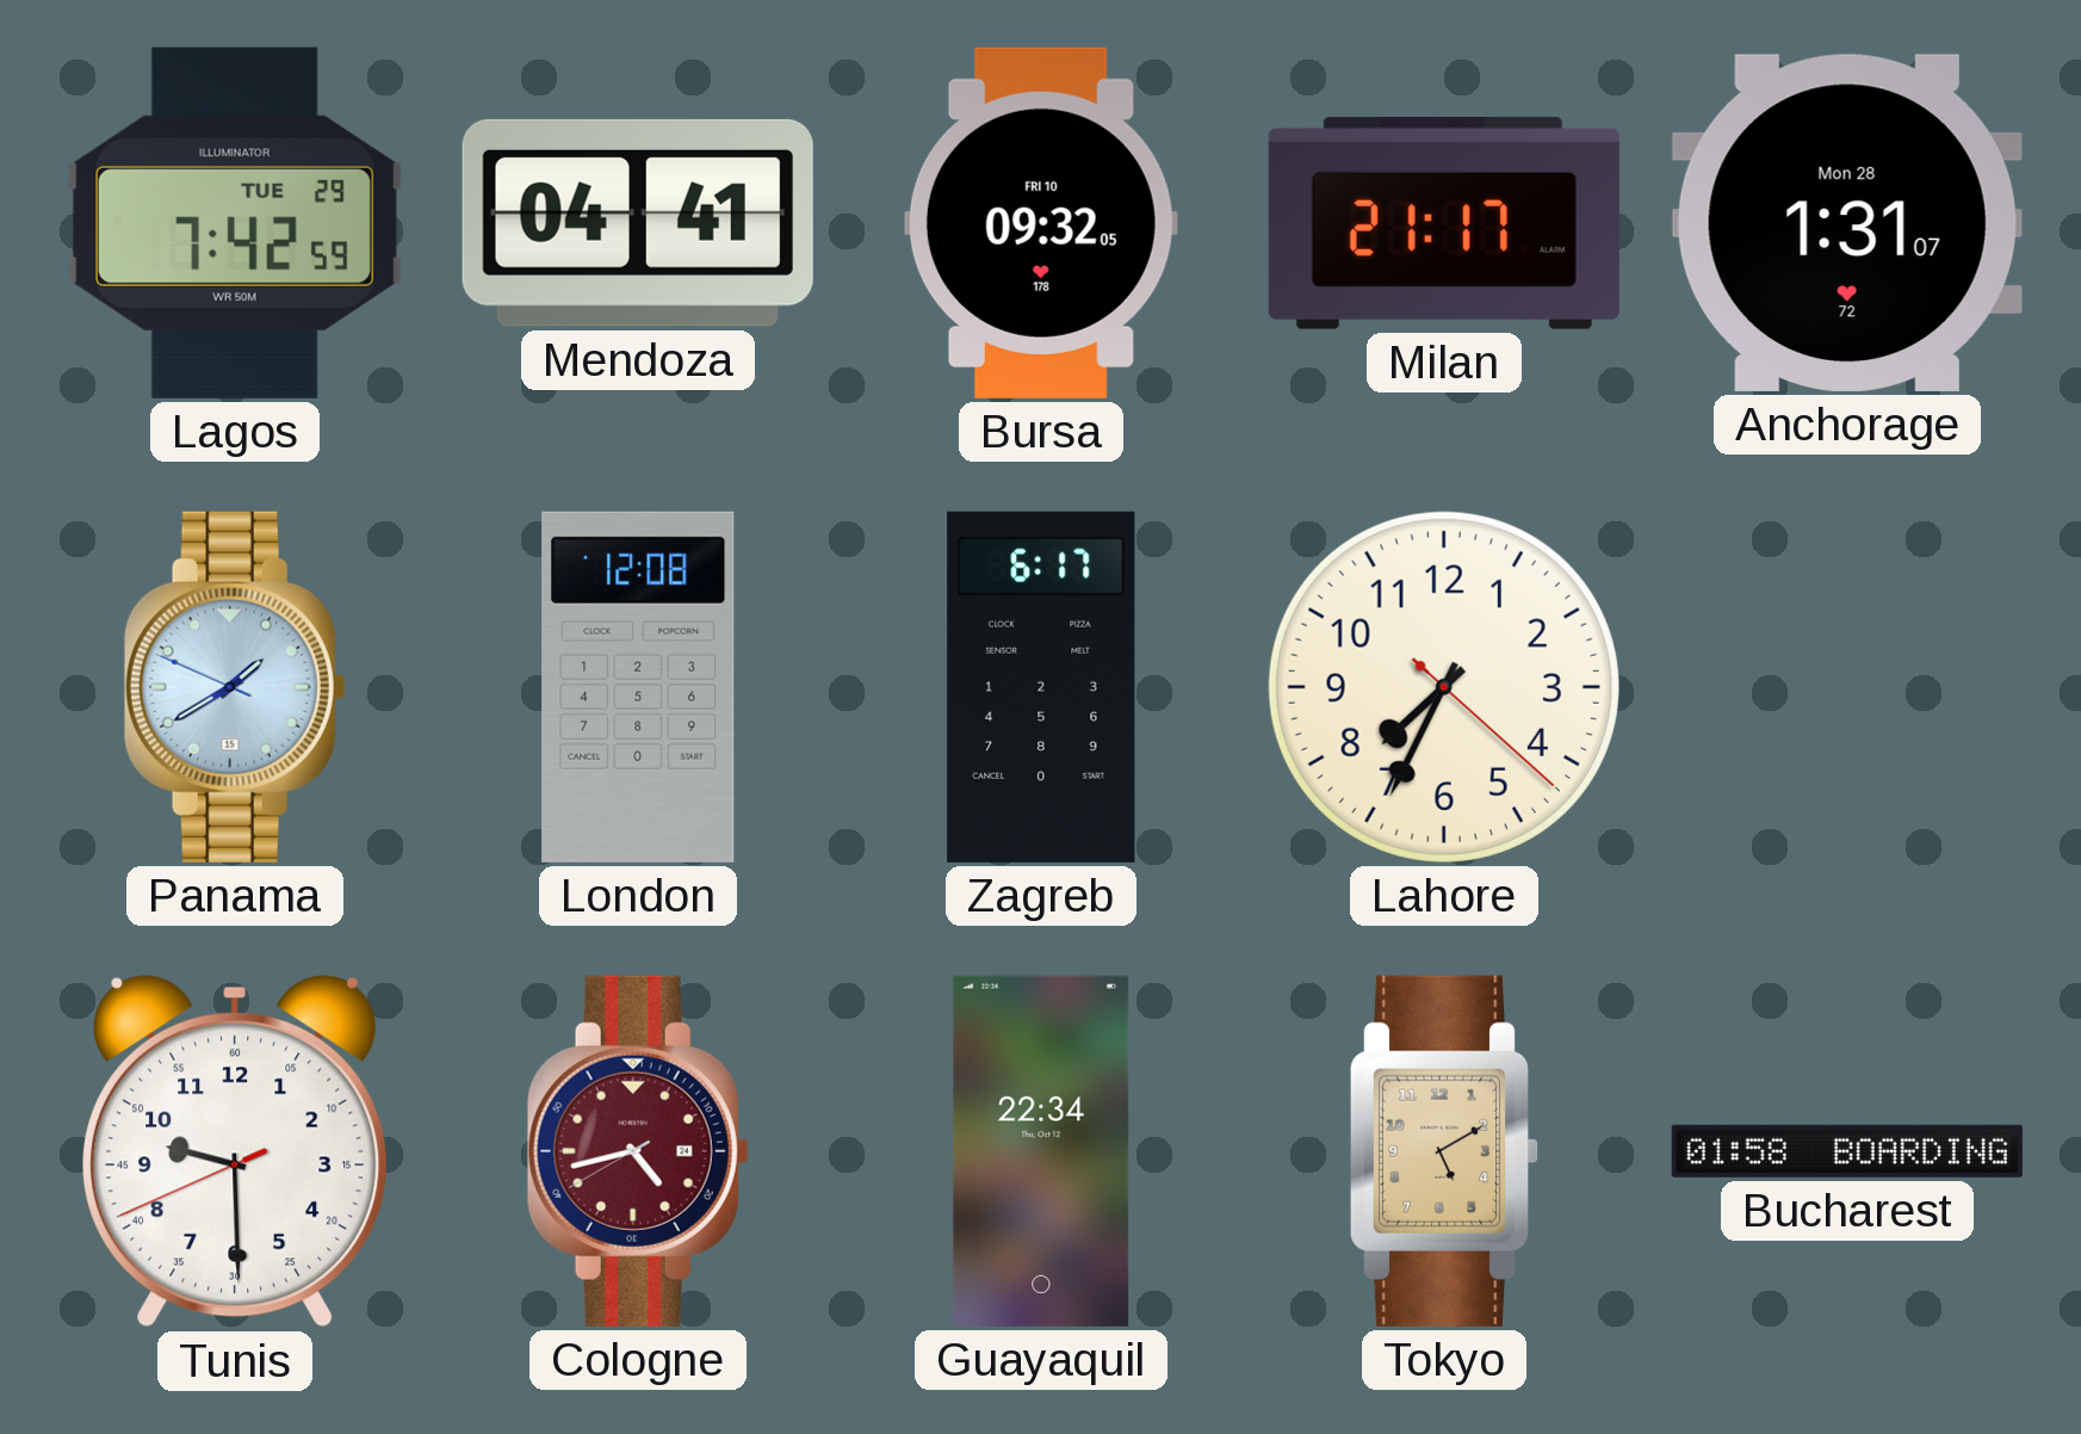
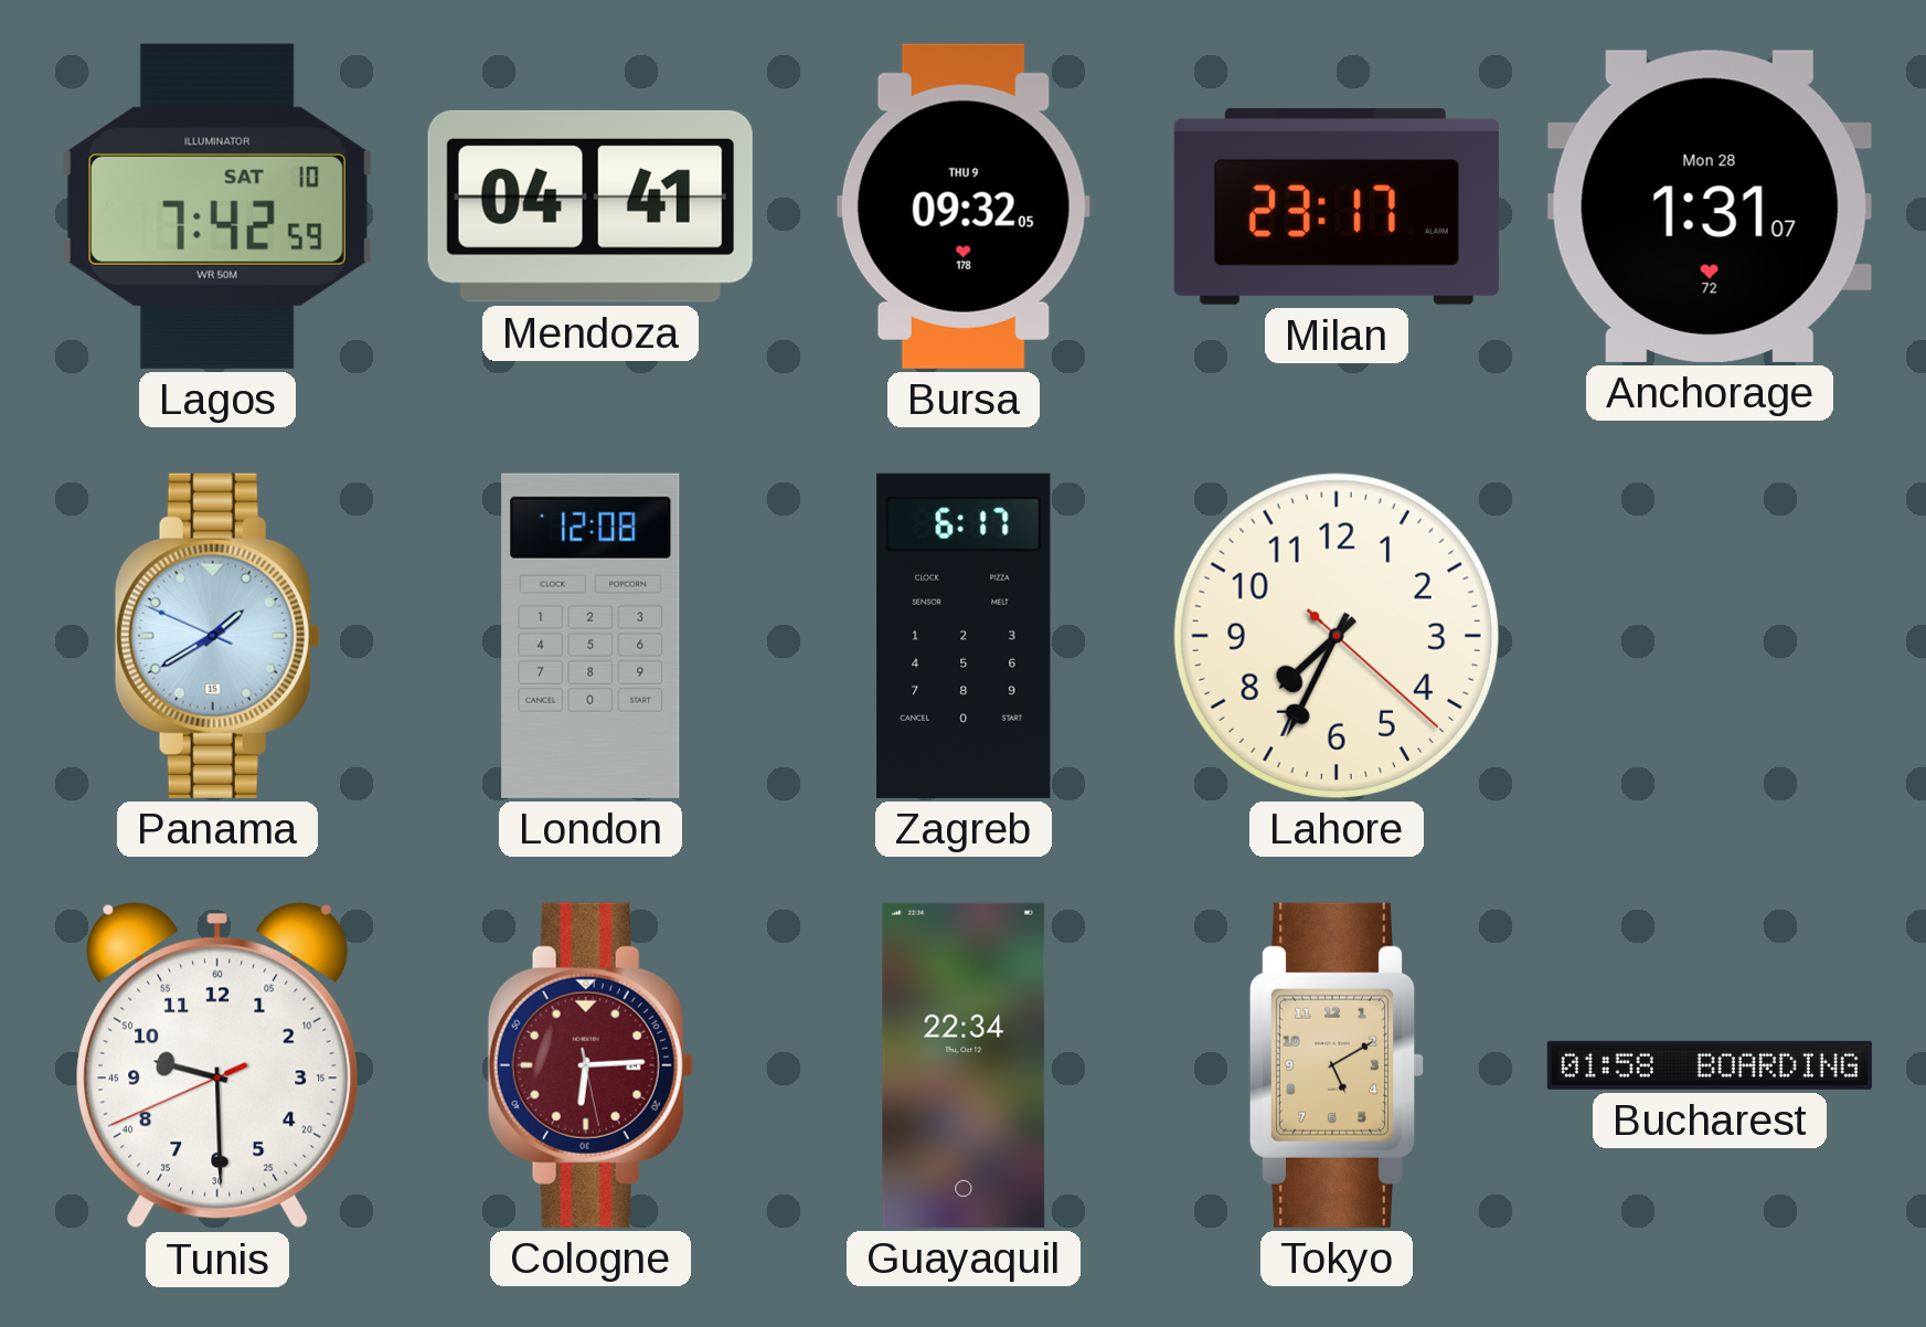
Lagos date: TUE 29 -> SAT 10 (217, 206)
Bursa date: FRI 10 -> THU 9 (964, 206)
Milan: 21:17 -> 23:17 (1337, 206)
Cologne: 4:42 -> 6:14 (590, 1065)
